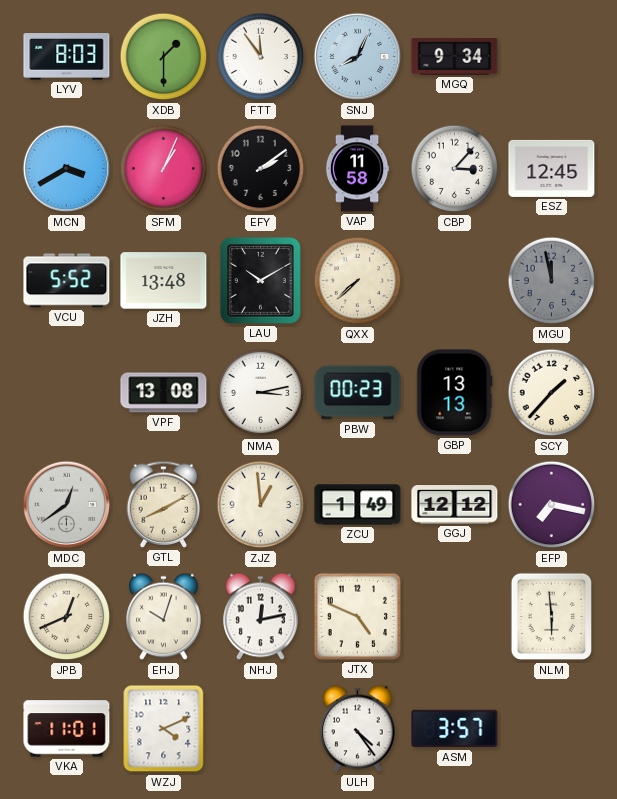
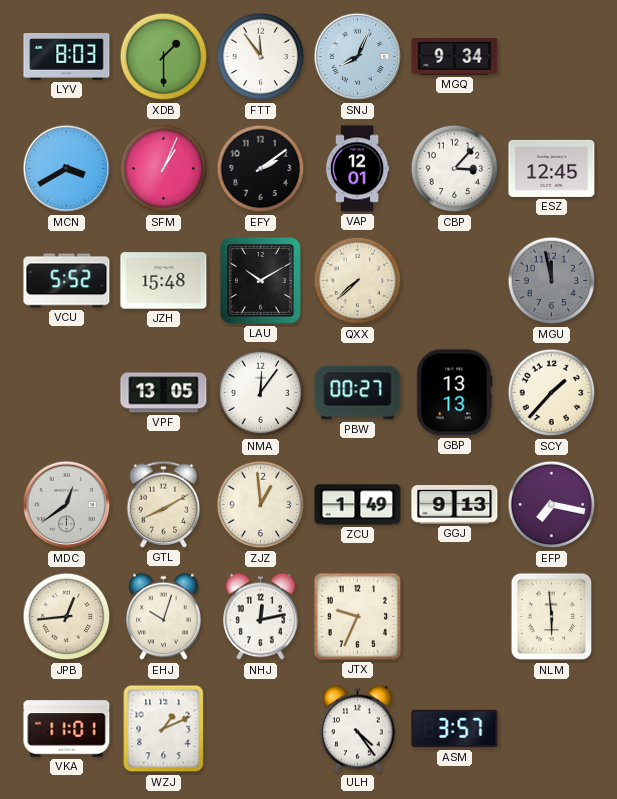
VAP: 11:58 -> 12:01 (357, 169)
JZH: 13:48 -> 15:48 (164, 281)
VPF: 13:08 -> 13:05 (164, 393)
NMA: 3:13 -> 12:06 (261, 393)
PBW: 00:23 -> 00:27 (358, 393)
GGJ: 12:12 -> 9:13 (455, 505)
JPB: 12:41 -> 12:44 (67, 617)
JTX: 4:49 -> 9:34 (357, 616)
WZJ: 4:11 -> 1:11 (164, 729)
